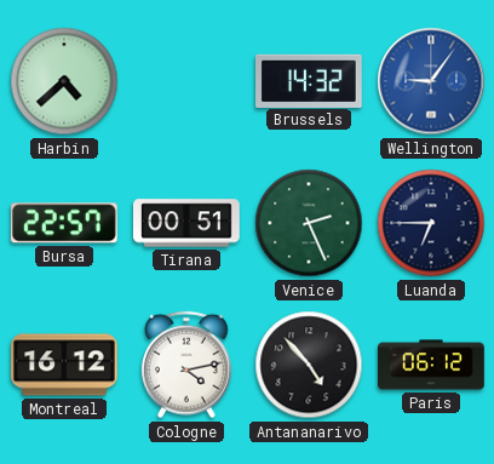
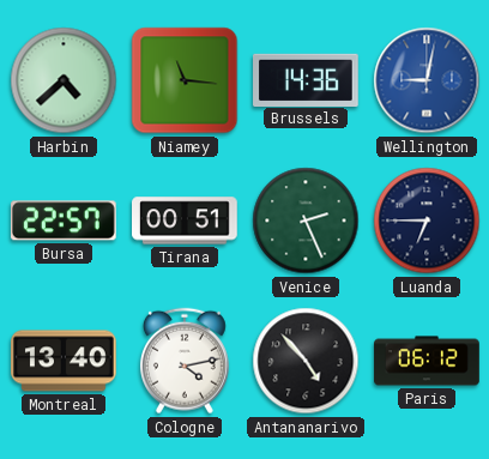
Niamey: none -> 11:16 (185, 80)
Brussels: 14:32 -> 14:36 (307, 79)
Wellington: 9:06 -> 9:02 (427, 80)
Montreal: 16:12 -> 13:40 (64, 361)
